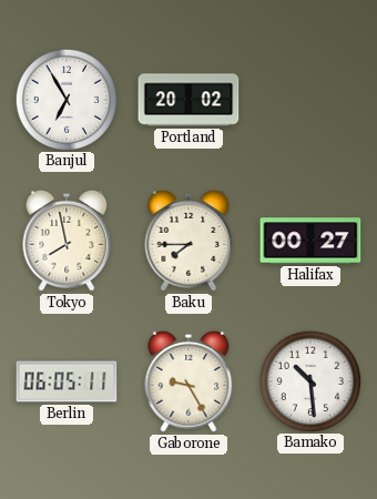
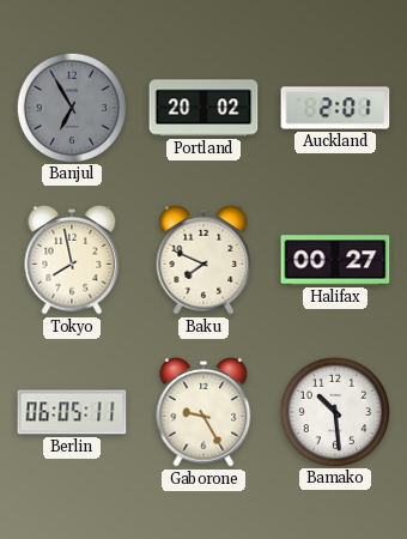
Banjul dial: white -> grey (71, 107)
Auckland: none -> 2:01 (335, 108)
Baku: 7:45 -> 7:49 (203, 260)
